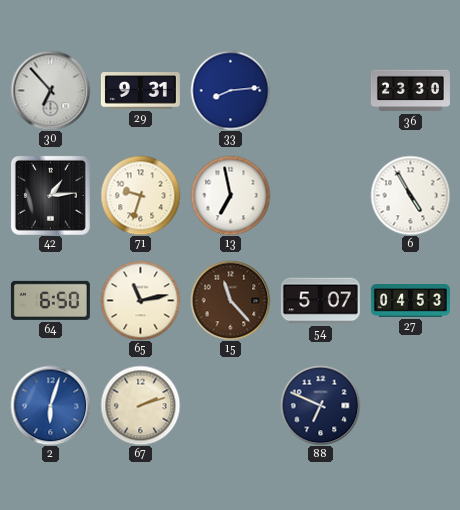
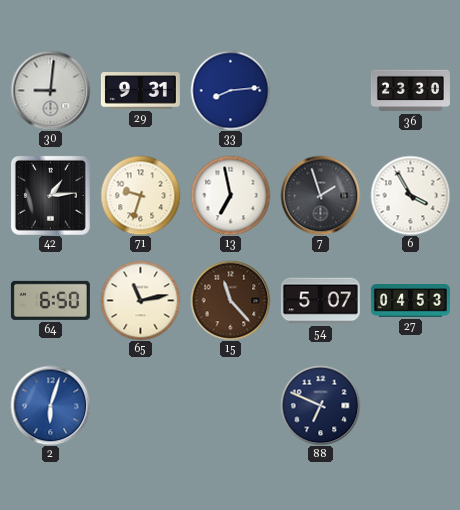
30: 6:53 -> 9:01 (50, 90)
7: none -> 1:57 (320, 195)
6: 4:55 -> 3:55 (410, 195)
67: 2:12 -> none (140, 405)
